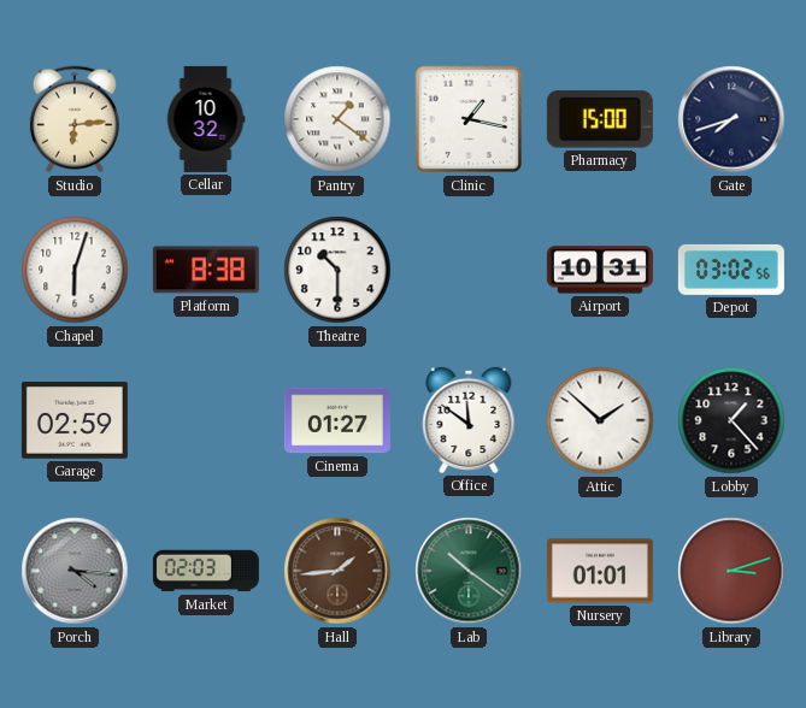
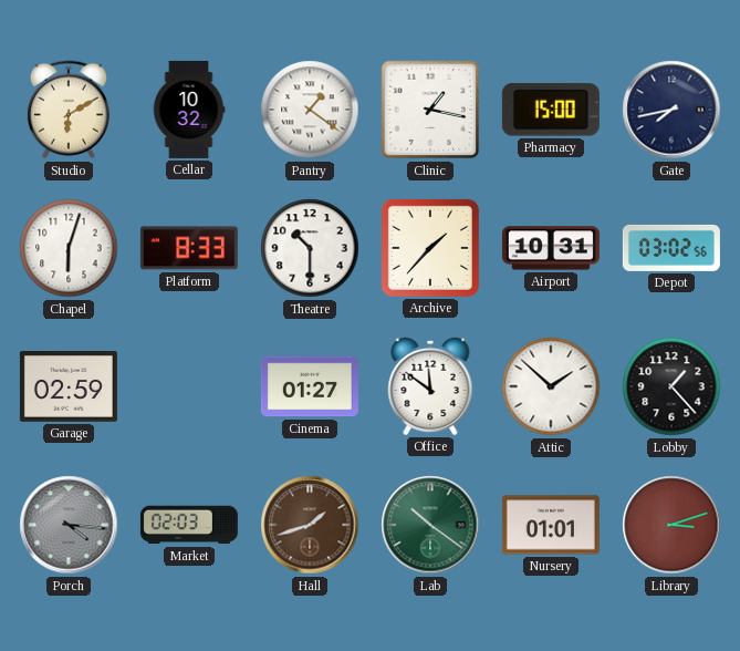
Studio: 6:14 -> 6:10 (69, 110)
Gate: 7:42 -> 7:43 (671, 110)
Platform: 8:38 -> 8:33 (189, 248)
Archive: none -> 1:37 (430, 248)
Hall: 1:44 -> 1:42 (310, 525)
